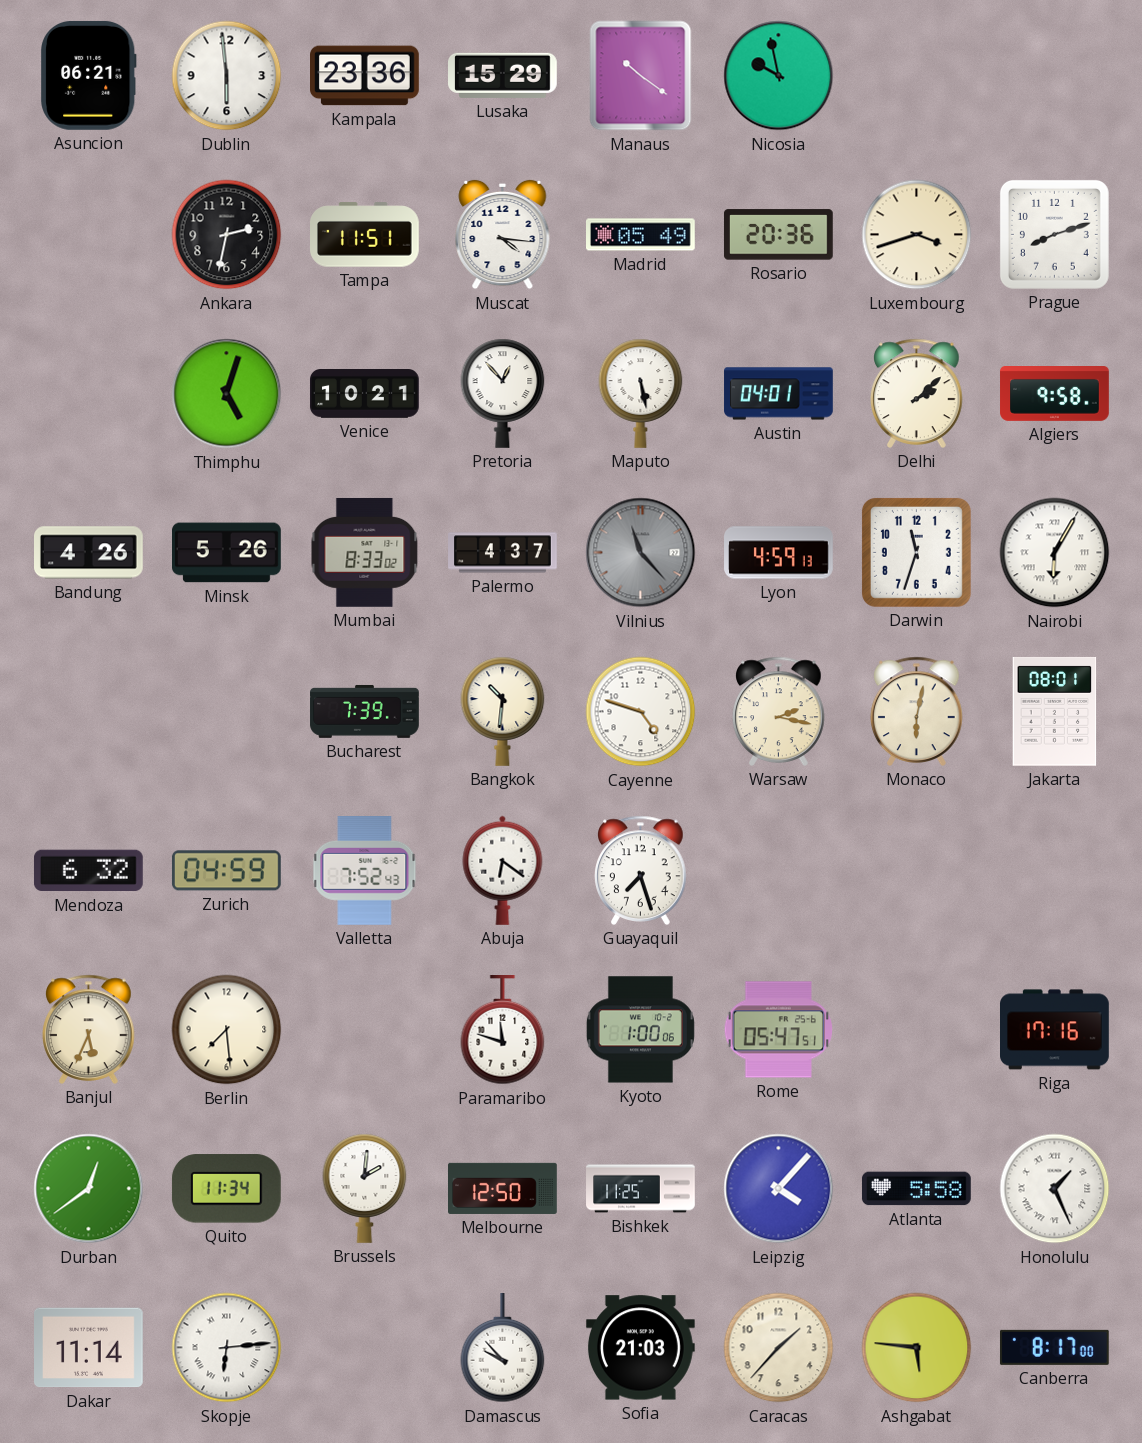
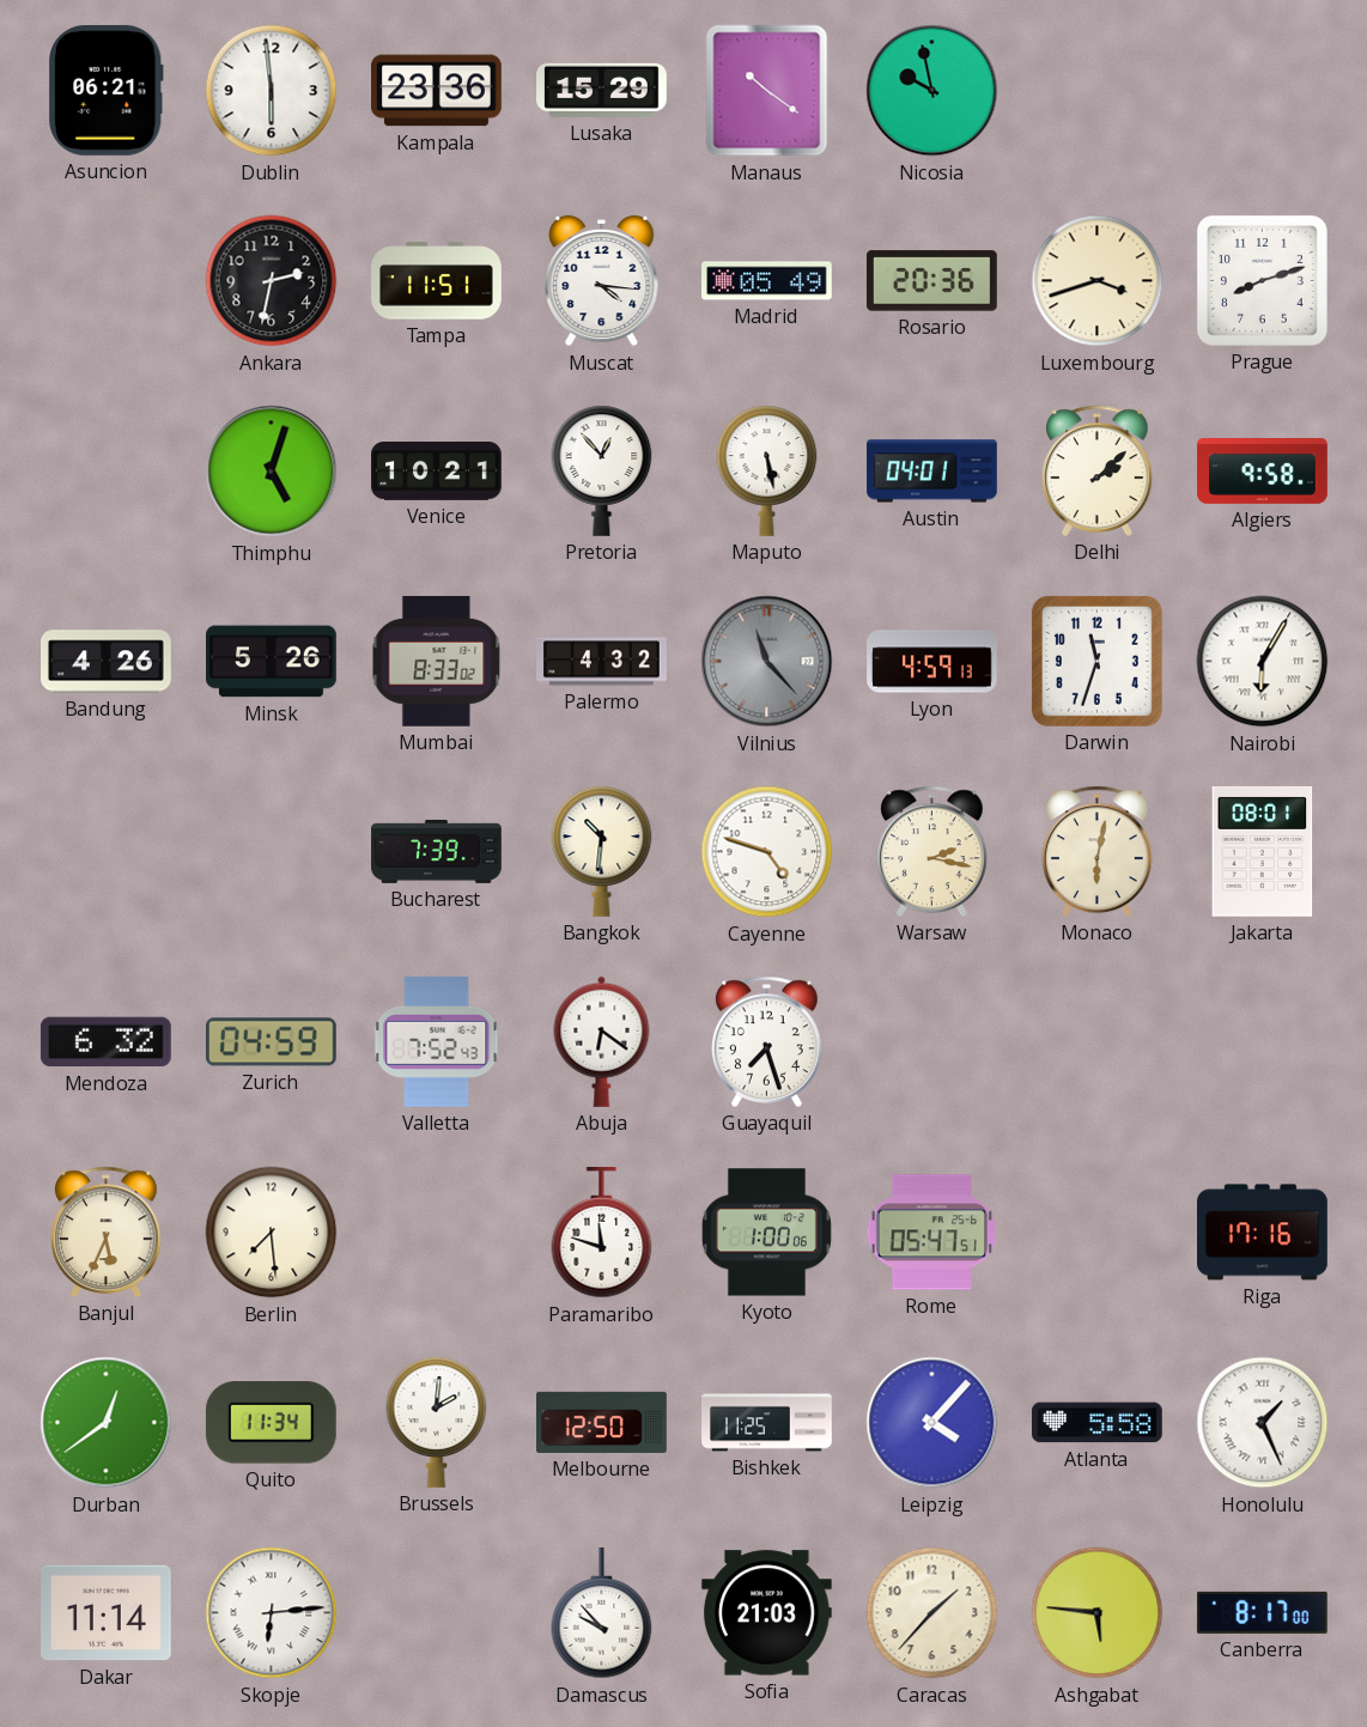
Palermo: 4:37 -> 4:32 (602, 662)
